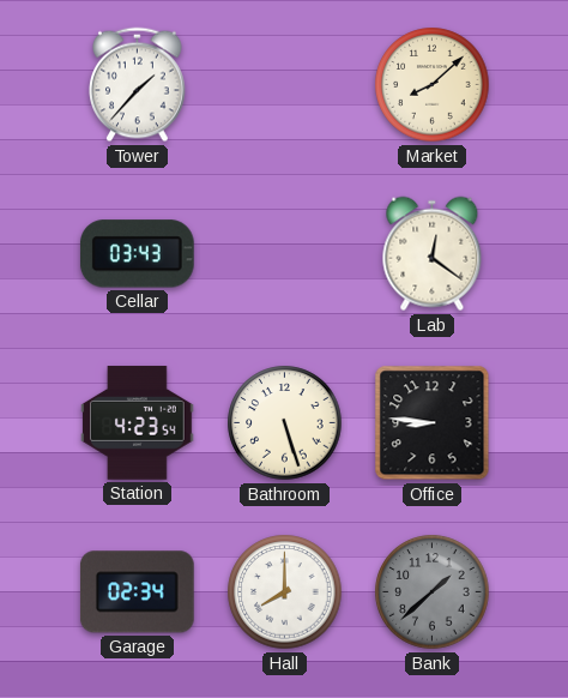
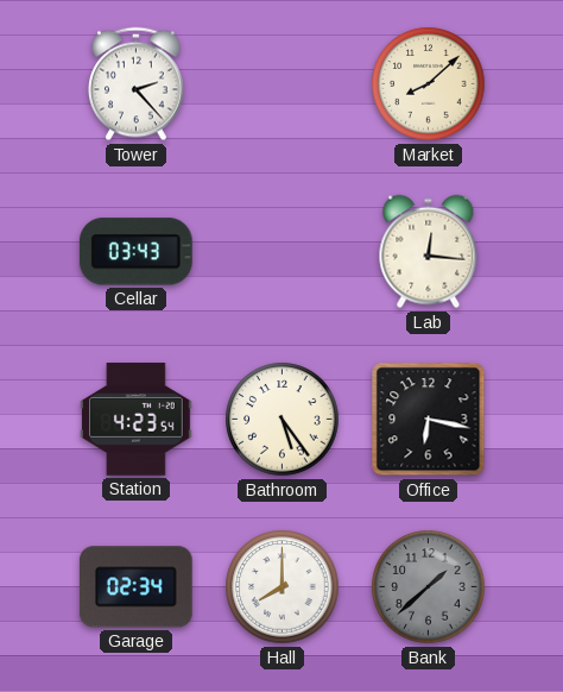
Tower: 1:37 -> 2:23 (137, 84)
Lab: 12:21 -> 12:16 (429, 252)
Bathroom: 5:27 -> 5:24 (283, 420)
Office: 8:46 -> 6:17 (429, 420)
